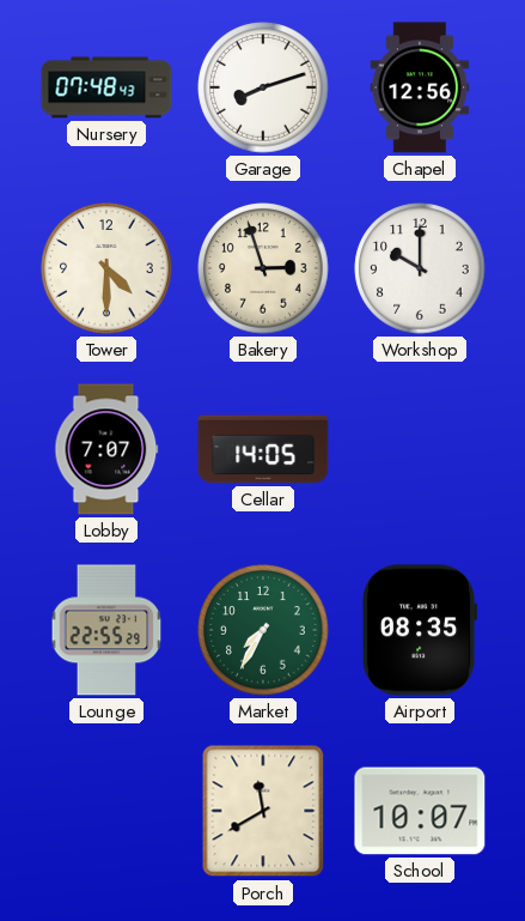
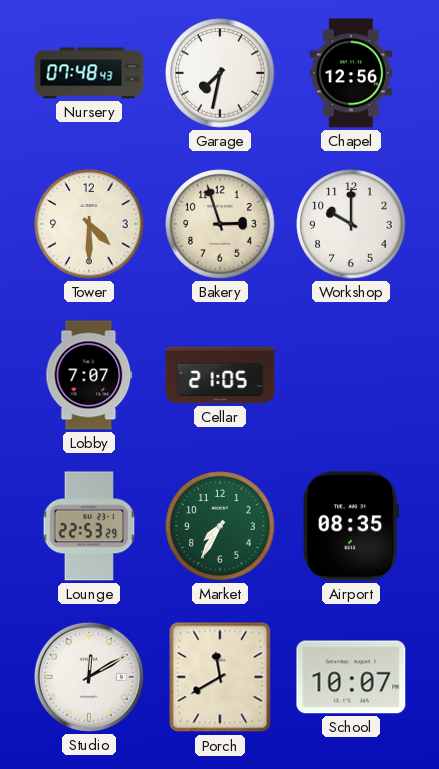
Garage: 8:12 -> 7:32 (220, 73)
Cellar: 14:05 -> 21:05 (220, 375)
Lounge: 22:55 -> 22:53 (89, 526)
Studio: none -> 12:10 (89, 677)
